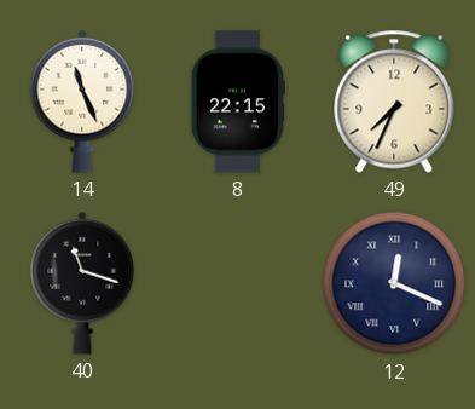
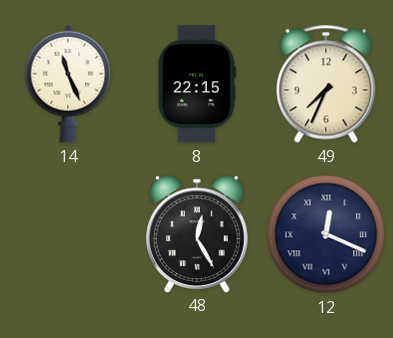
40: 11:18 -> none (82, 283)
48: none -> 12:25 (198, 233)
